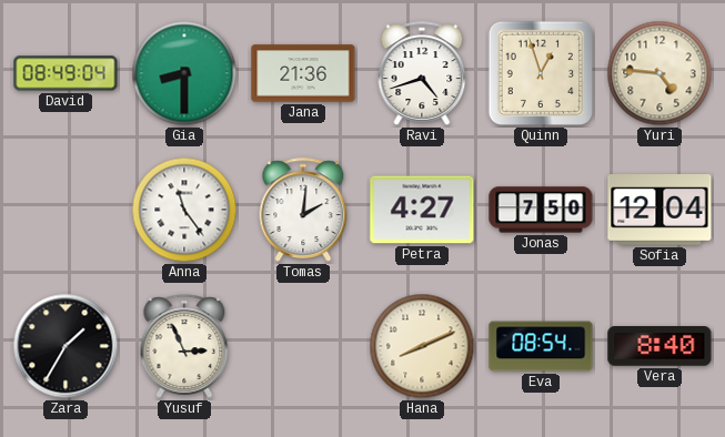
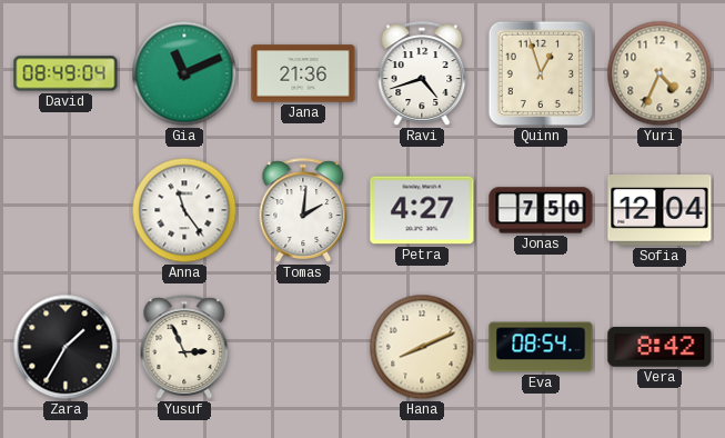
Gia: 8:30 -> 11:11 (184, 73)
Yuri: 4:46 -> 4:34 (659, 73)
Vera: 8:40 -> 8:42 (659, 348)
